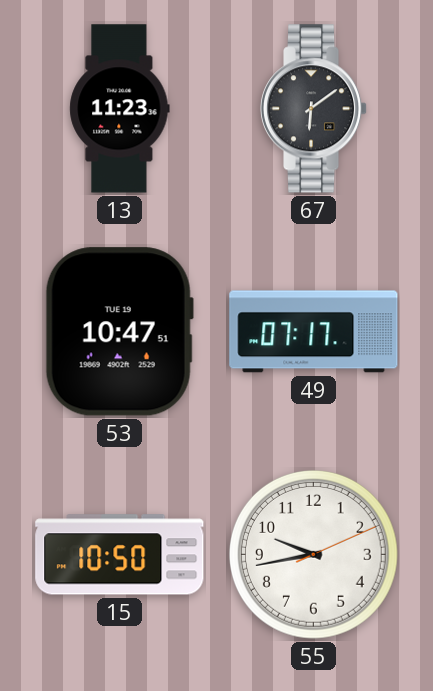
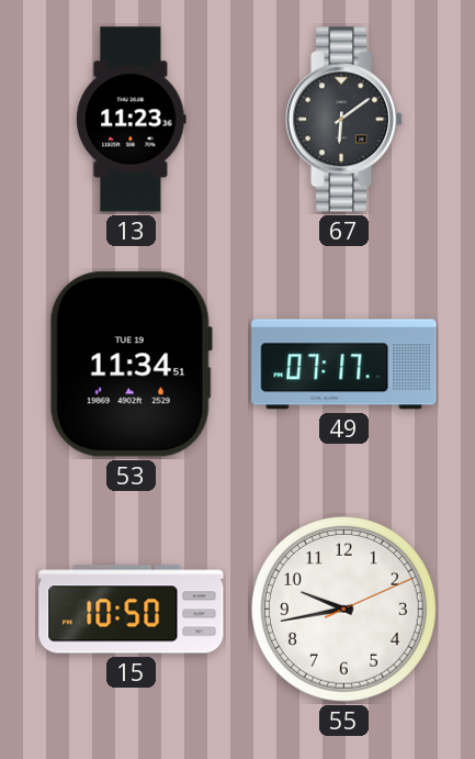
53: 10:47 -> 11:34 (131, 365)
